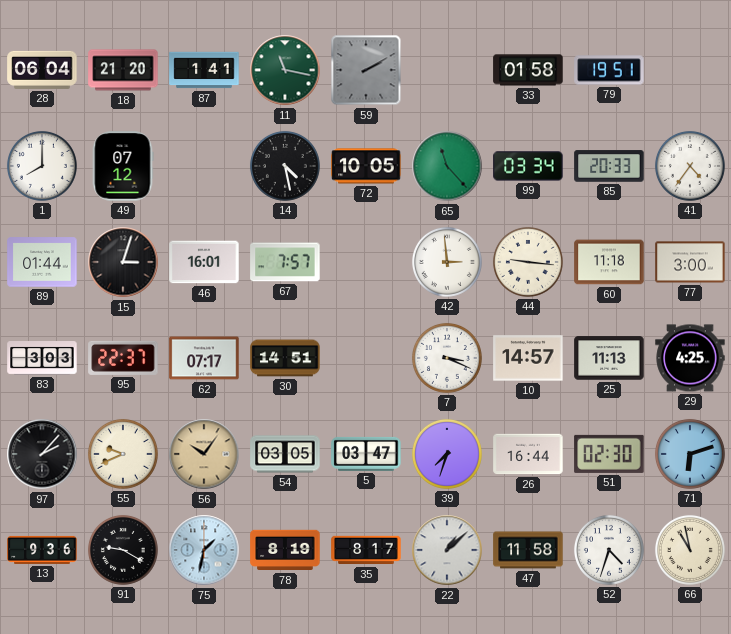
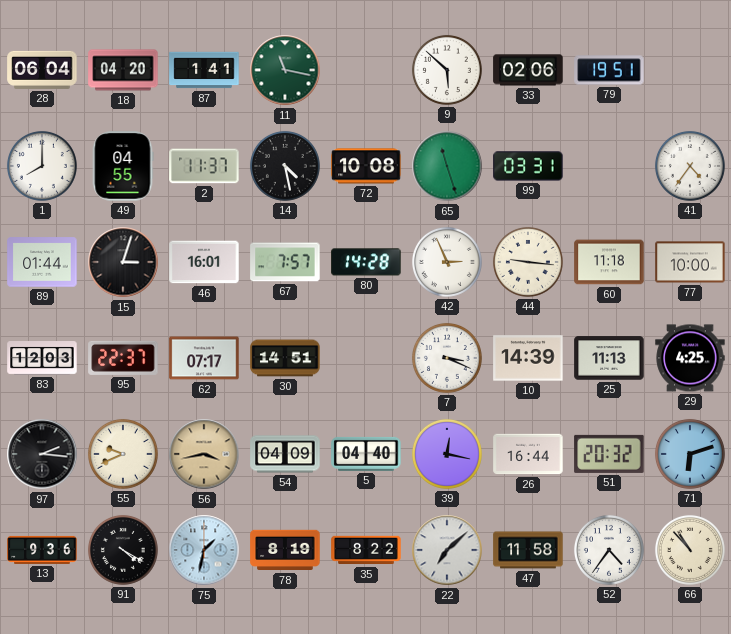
18: 21:20 -> 04:20 (123, 70)
59: 2:10 -> none (366, 70)
9: none -> 5:52 (447, 70)
33: 01:58 -> 02:06 (528, 70)
49: 07:12 -> 04:55 (123, 166)
2: none -> 11:37 (204, 166)
72: 10:05 -> 10:08 (366, 166)
65: 11:23 -> 11:27 (447, 166)
99: 03:34 -> 03:31 (528, 166)
85: 20:33 -> none (609, 166)
80: none -> 14:28 (366, 262)
42: 2:59 -> 2:56 (447, 262)
77: 3:00 -> 10:00 (690, 262)
83: 3:03 -> 12:03 (42, 358)
10: 14:57 -> 14:39 (528, 358)
97: 2:07 -> 2:16 (42, 454)
56: 10:06 -> 3:43 (204, 454)
54: 03:05 -> 04:09 (285, 454)
5: 03:47 -> 04:40 (366, 454)
39: 7:33 -> 12:17 (447, 454)
51: 02:30 -> 20:32 (609, 454)
91: 9:20 -> 4:20 (123, 550)
35: 8:17 -> 8:22 (366, 550)
22: 1:08 -> 7:08 (447, 550)
52: 4:33 -> 4:36 (609, 550)
66: 10:58 -> 10:53 (690, 550)
